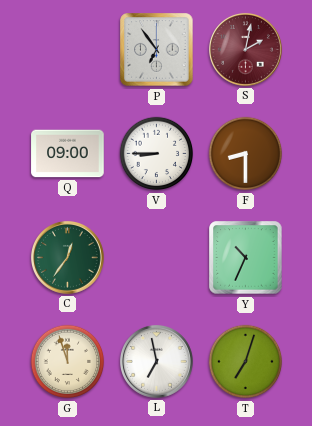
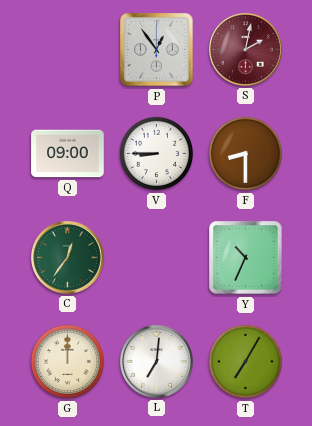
P: 6:54 -> 12:54 (157, 50)
G: 11:57 -> 12:00 (68, 362)
L: 6:58 -> 7:01 (156, 361)
T: 7:03 -> 7:05 (246, 362)
